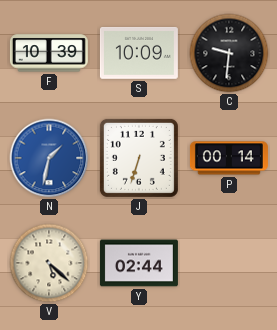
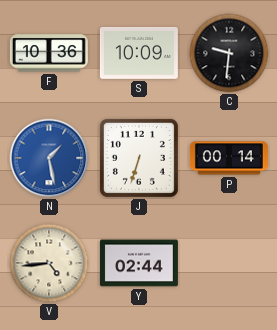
F: 10:39 -> 10:36 (49, 53)
N: 1:32 -> 1:28 (49, 158)
V: 5:22 -> 4:44 (49, 263)
